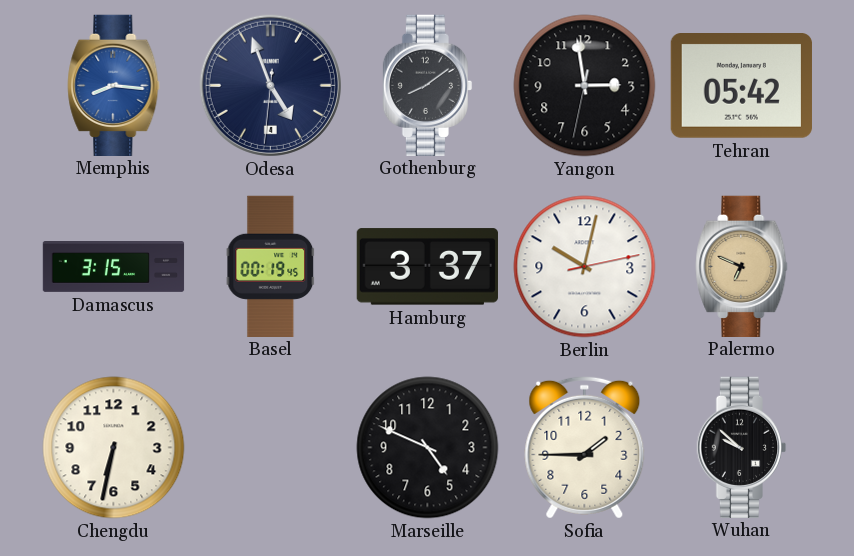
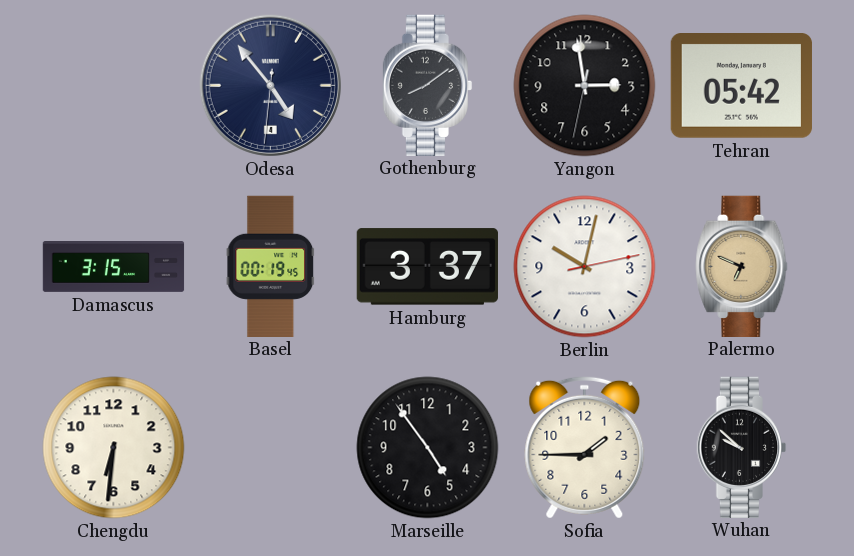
Memphis: 8:16 -> none (114, 85)
Odesa: 4:56 -> 4:53 (270, 85)
Chengdu: 6:32 -> 6:31 (114, 448)
Marseille: 4:49 -> 4:54 (428, 448)
